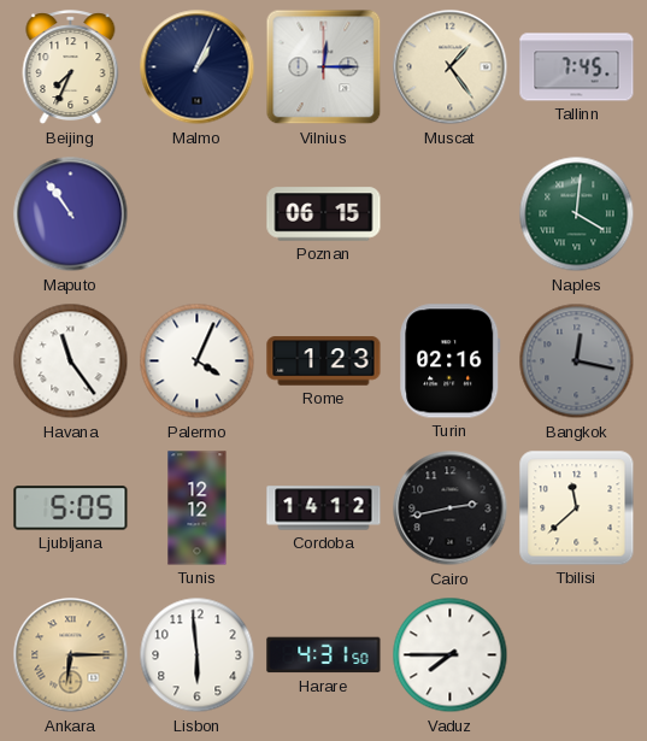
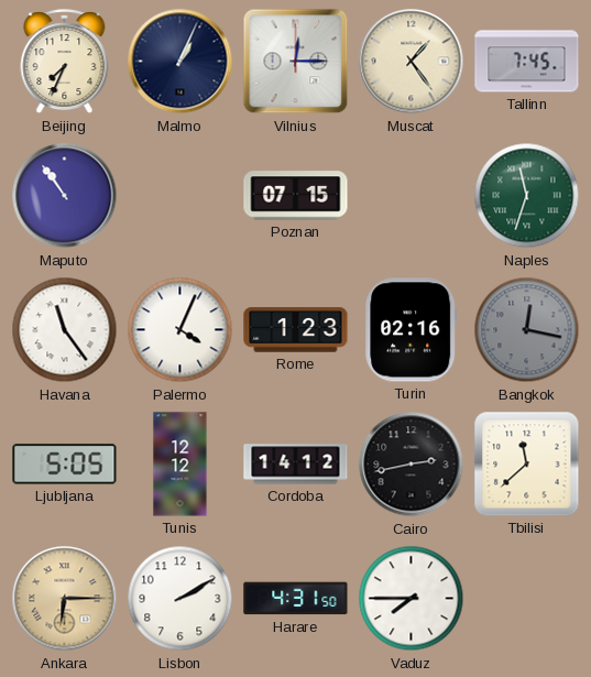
Poznan: 06:15 -> 07:15 (296, 196)
Naples: 4:01 -> 11:33 (527, 196)
Lisbon: 5:59 -> 2:10 (180, 599)
